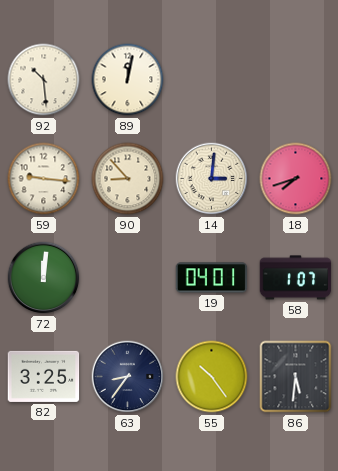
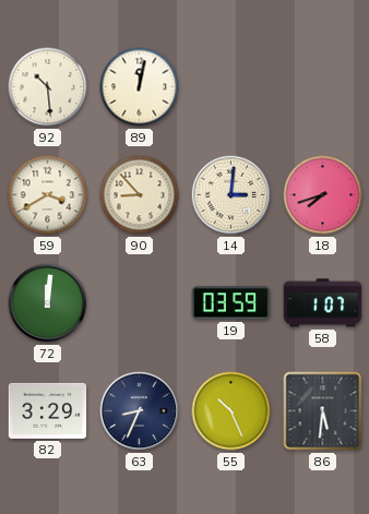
59: 9:16 -> 3:40 (48, 195)
19: 04:01 -> 03:59 (231, 303)
82: 3:25 -> 3:29 (48, 410)
63: 8:36 -> 8:34 (140, 411)
55: 10:24 -> 10:26 (231, 411)
